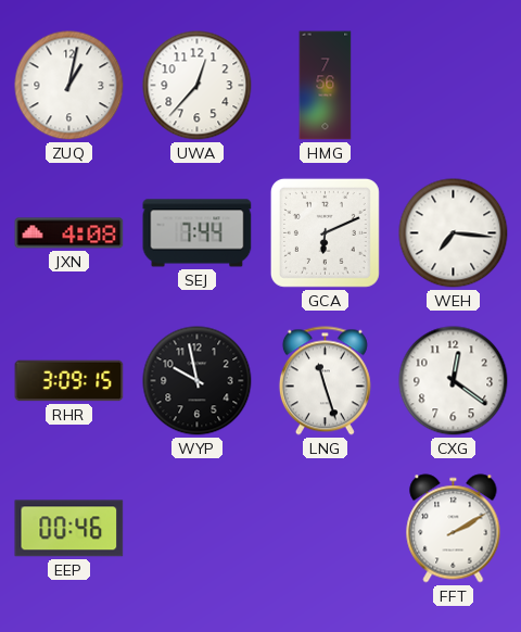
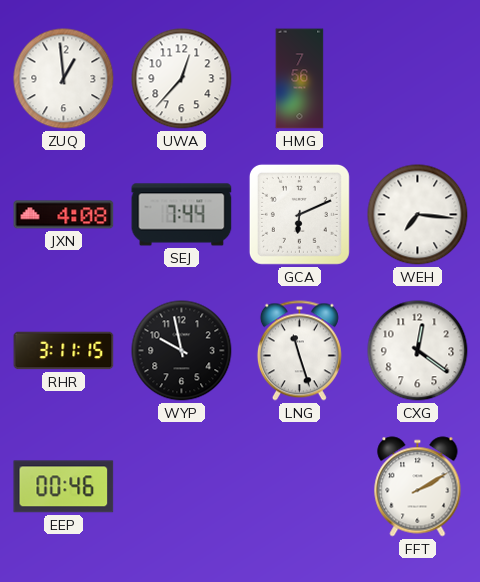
ZUQ: 1:02 -> 12:59 (64, 79)
RHR: 3:09 -> 3:11 (64, 351)
